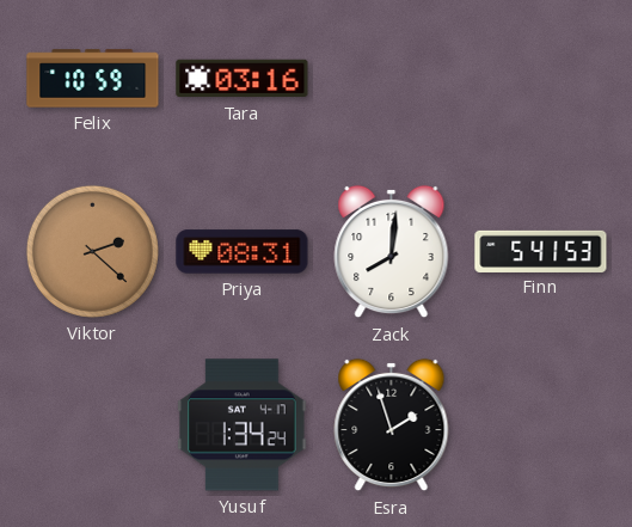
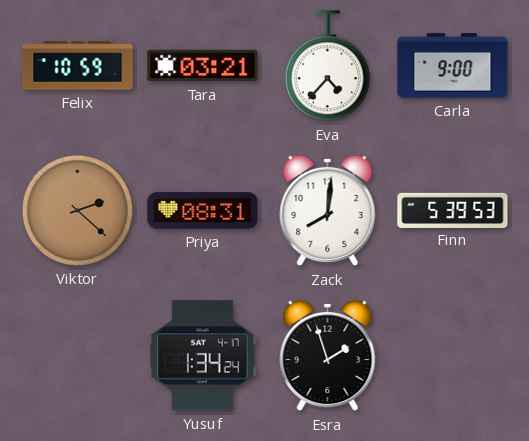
Tara: 03:16 -> 03:21 (203, 66)
Eva: none -> 4:37 (327, 66)
Carla: none -> 9:00 (453, 66)
Finn: 5:41 -> 5:39 (453, 210)
